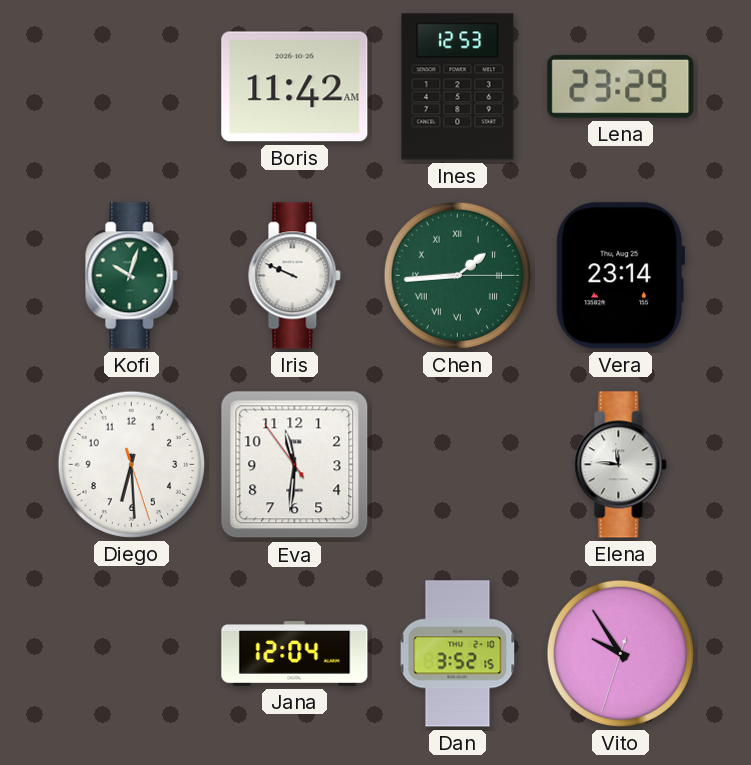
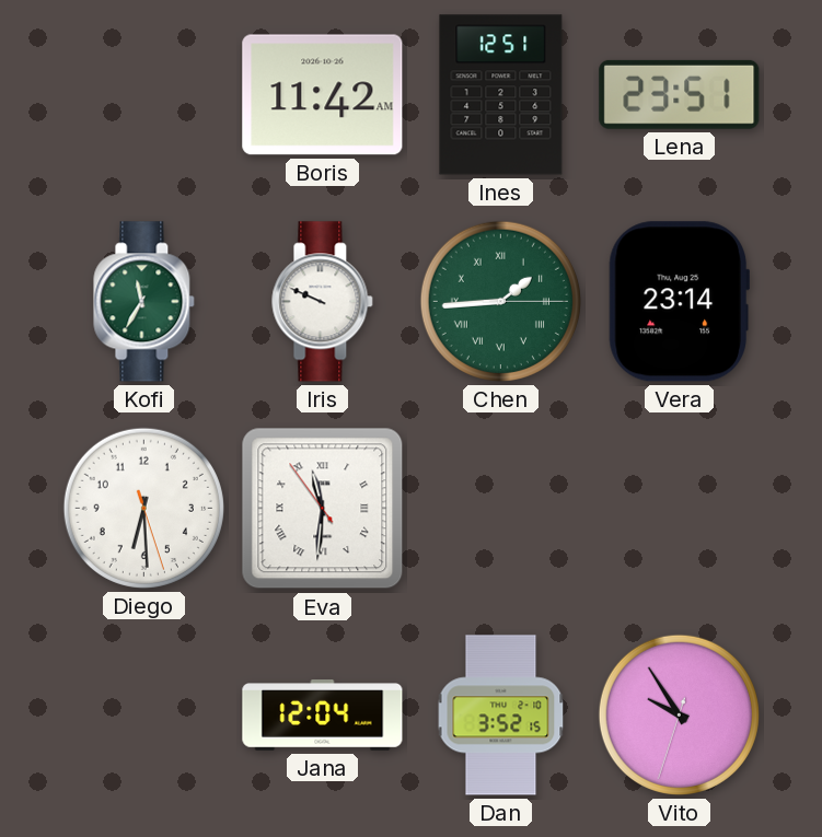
Ines: 12:53 -> 12:51 (501, 95)
Lena: 23:29 -> 23:51 (680, 94)
Kofi: 10:03 -> 11:35 (144, 302)
Eva numerals: Arabic -> Roman (323, 509)
Elena: 11:46 -> none (621, 465)
